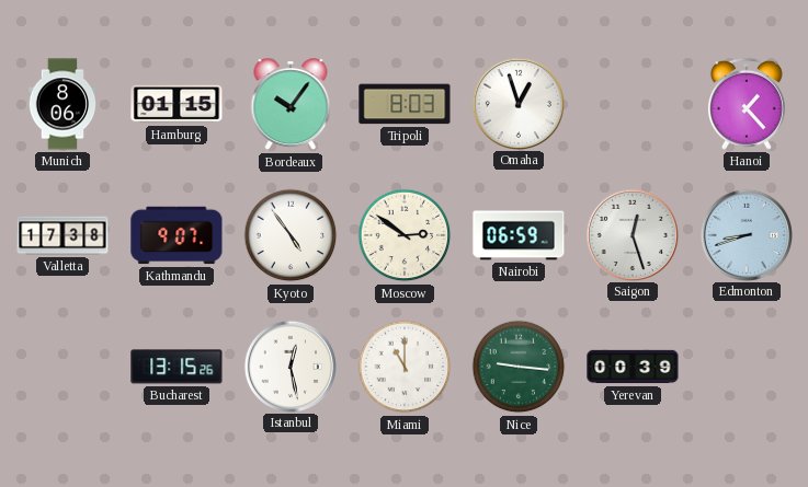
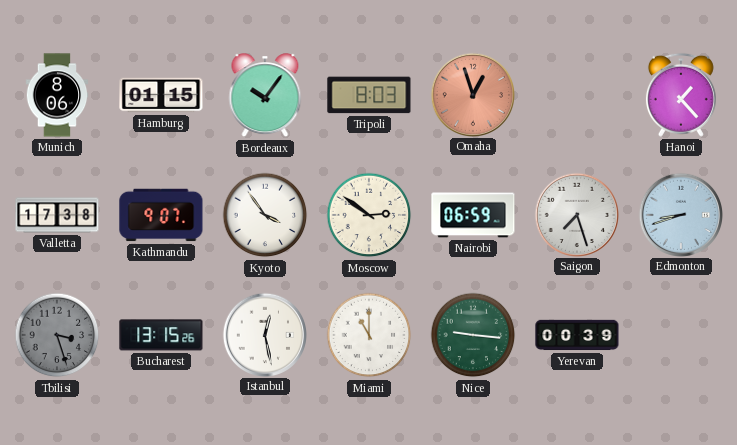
Omaha dial: white -> salmon (472, 94)
Kyoto: 4:54 -> 3:54 (265, 215)
Saigon: 12:27 -> 7:27 (576, 214)
Tbilisi: none -> 3:27 (57, 335)
